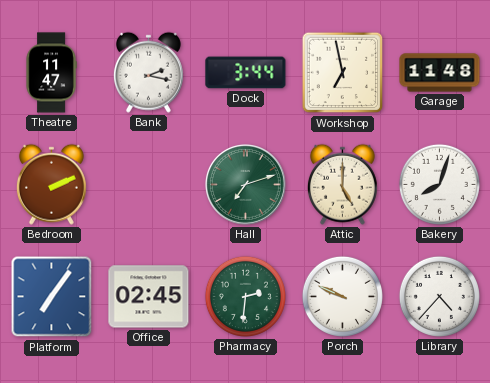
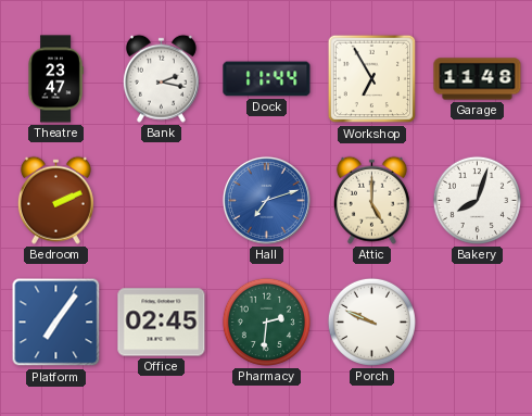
Theatre: 11:47 -> 23:47 (55, 79)
Dock: 3:44 -> 11:44 (267, 79)
Workshop: 6:58 -> 6:55 (372, 79)
Hall dial: green -> blue (266, 200)
Library: 4:37 -> none (439, 296)
